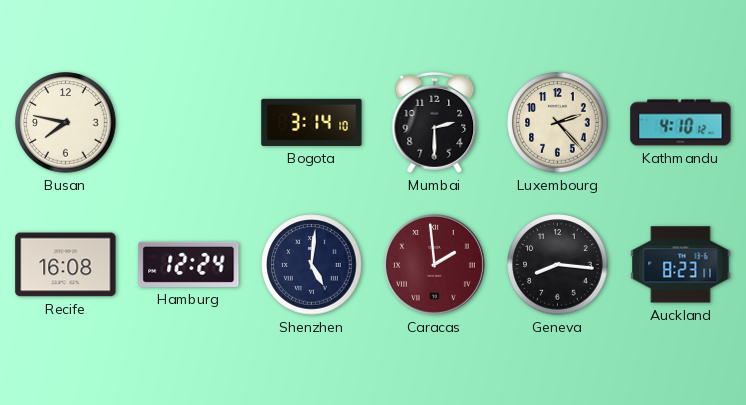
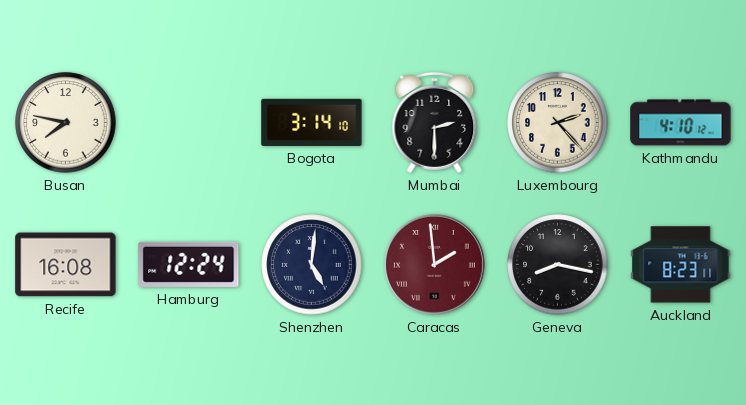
Geneva: 8:16 -> 8:17 (558, 265)
